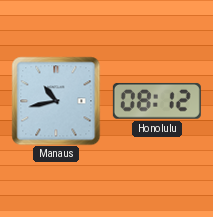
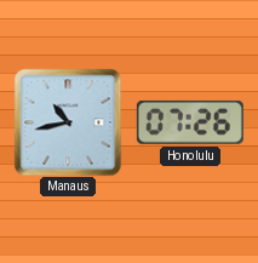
Honolulu: 08:12 -> 07:26 (190, 122)
